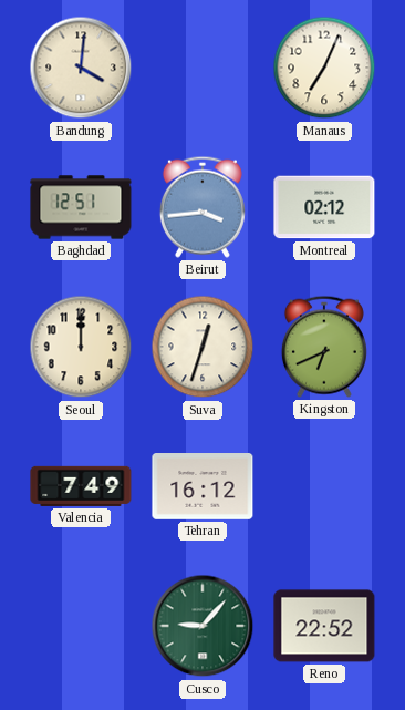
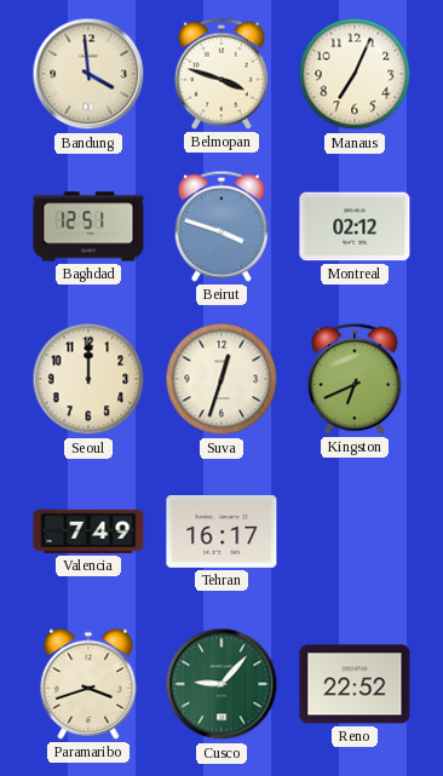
Bandung: 4:01 -> 3:59 (88, 74)
Belmopan: none -> 3:48 (221, 74)
Beirut: 3:44 -> 3:48 (221, 226)
Tehran: 16:12 -> 16:17 (221, 533)
Paramaribo: none -> 3:42 (88, 684)
